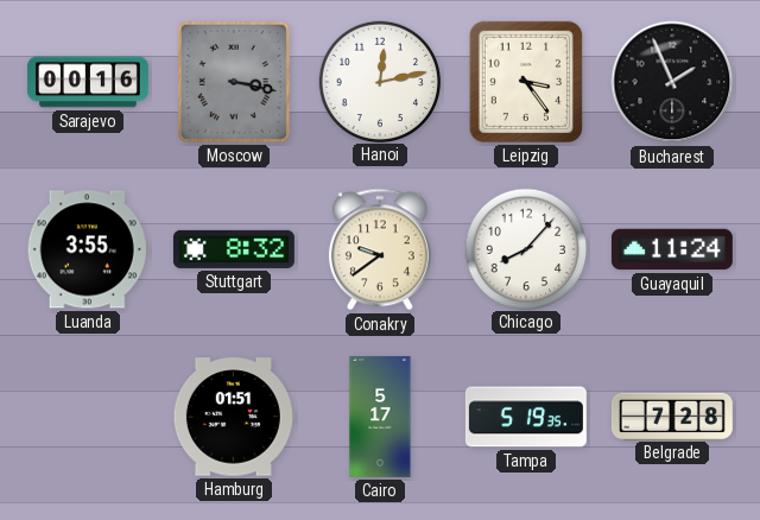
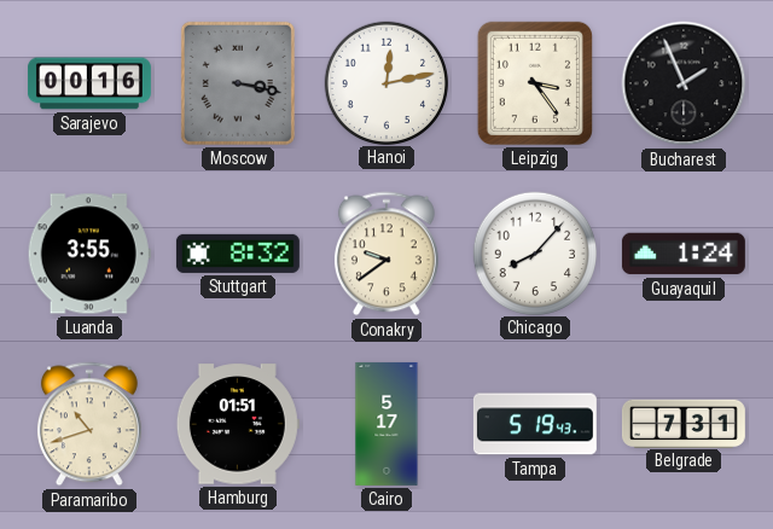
Guayaquil: 11:24 -> 1:24 (684, 254)
Paramaribo: none -> 10:42 (89, 424)
Tampa: 5:19:35 -> 5:19:43 (535, 424)
Belgrade: 7:28 -> 7:31 (684, 423)
